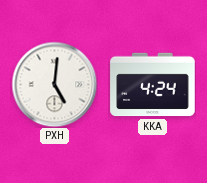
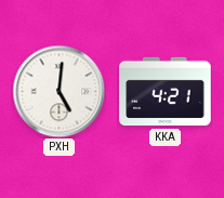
KKA: 4:24 -> 4:21 (166, 92)
